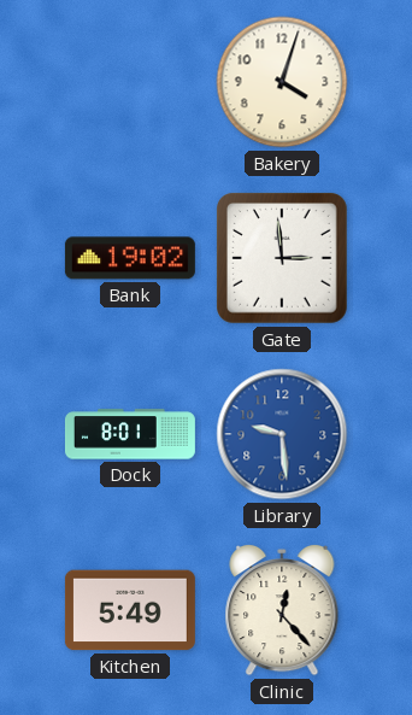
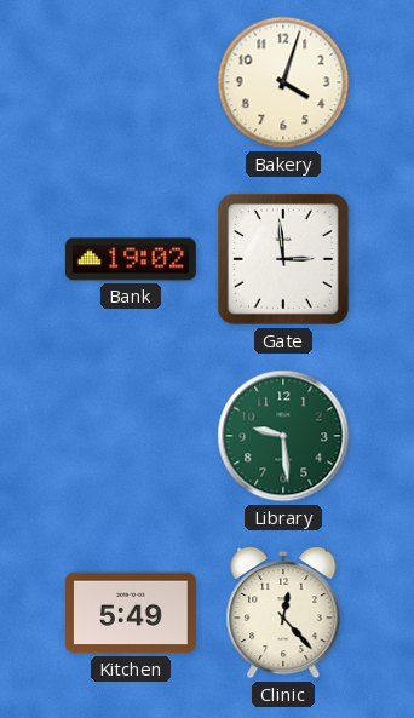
Dock: 8:01 -> none (130, 434)
Library dial: blue -> green (283, 436)
